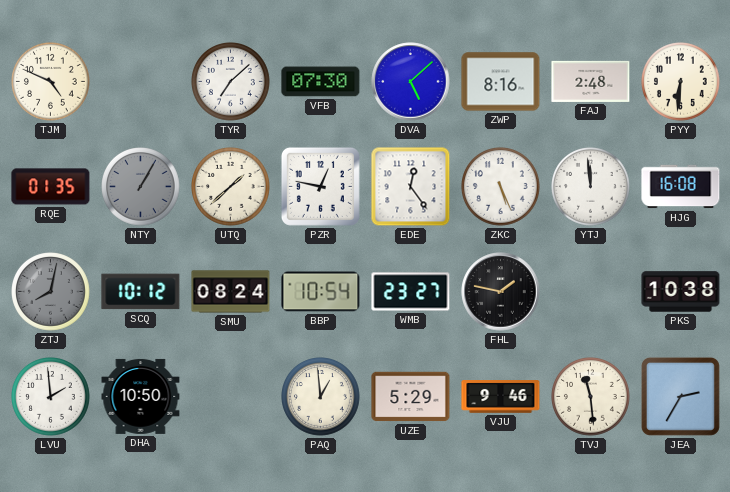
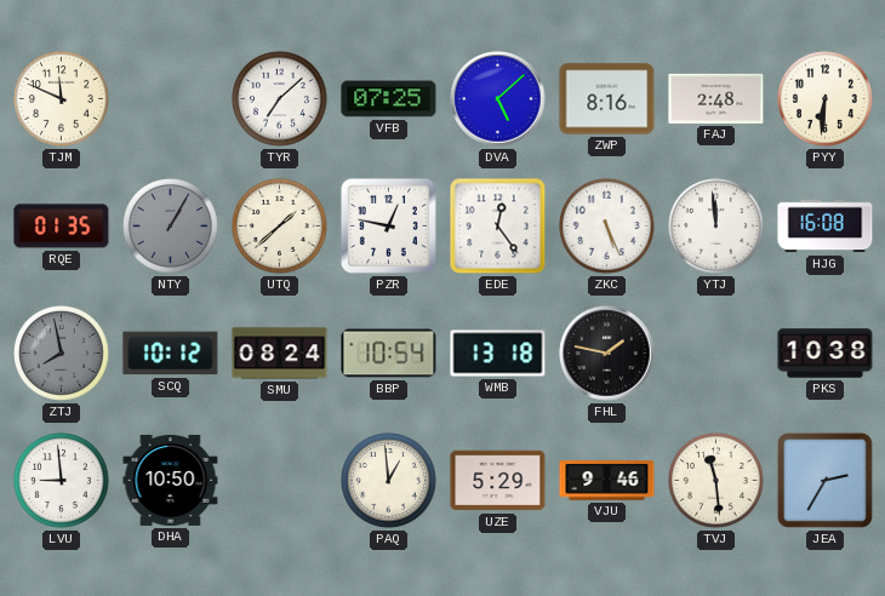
TJM: 4:49 -> 11:49 (62, 99)
VFB: 07:30 -> 07:25 (389, 99)
ZTJ: 8:02 -> 7:58 (62, 354)
WMB: 23:27 -> 13:18 (498, 354)
LVU: 1:59 -> 8:59 (62, 481)
